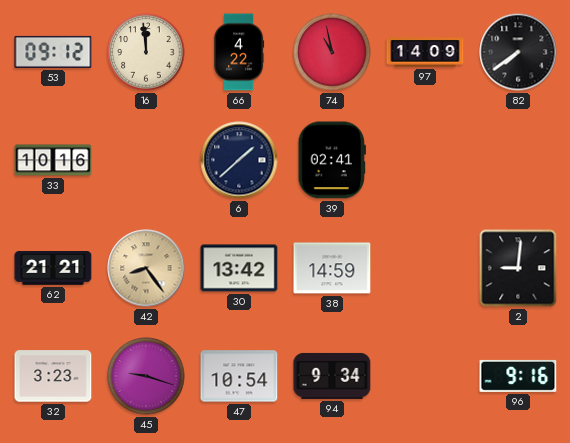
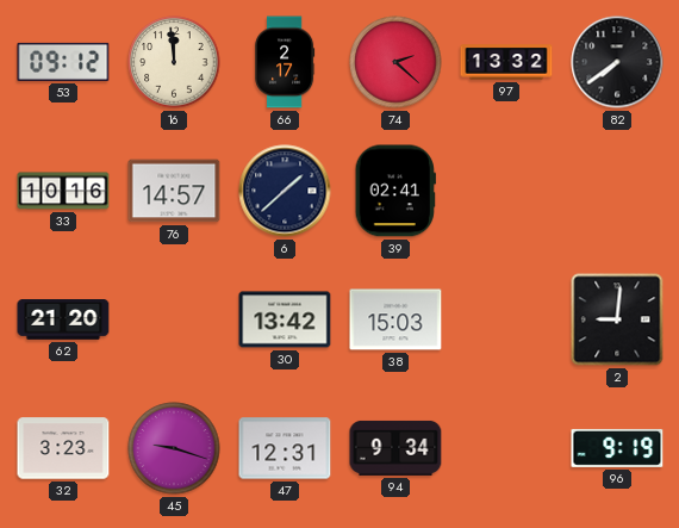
66: 4:22 -> 2:17 (285, 62)
74: 10:58 -> 2:22 (395, 62)
97: 14:09 -> 13:32 (506, 62)
76: none -> 14:57 (174, 191)
62: 21:21 -> 21:20 (63, 321)
42: 8:24 -> none (146, 268)
38: 14:59 -> 15:03 (395, 319)
47: 10:54 -> 12:31 (285, 448)
96: 9:16 -> 9:19 (617, 448)
